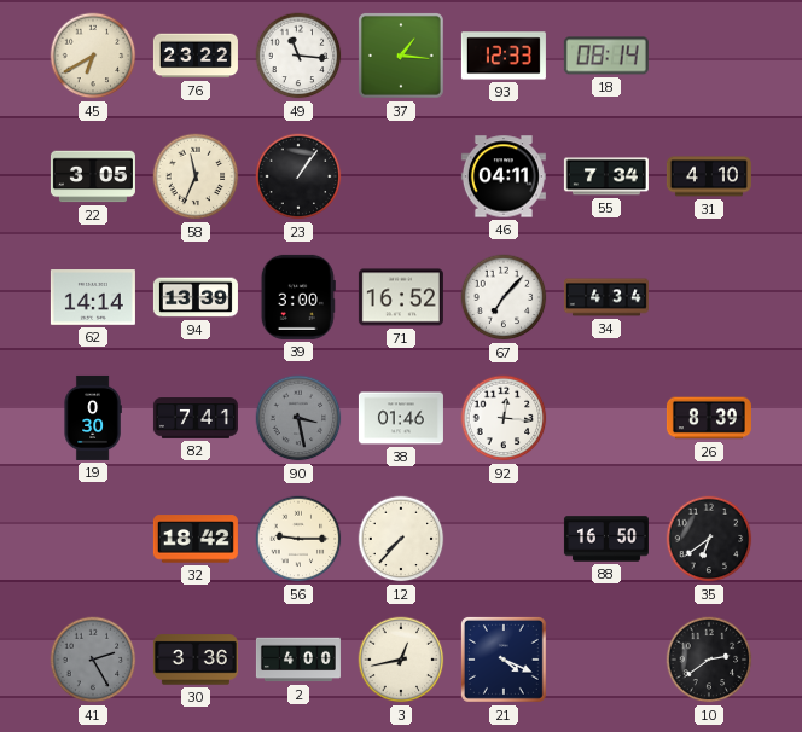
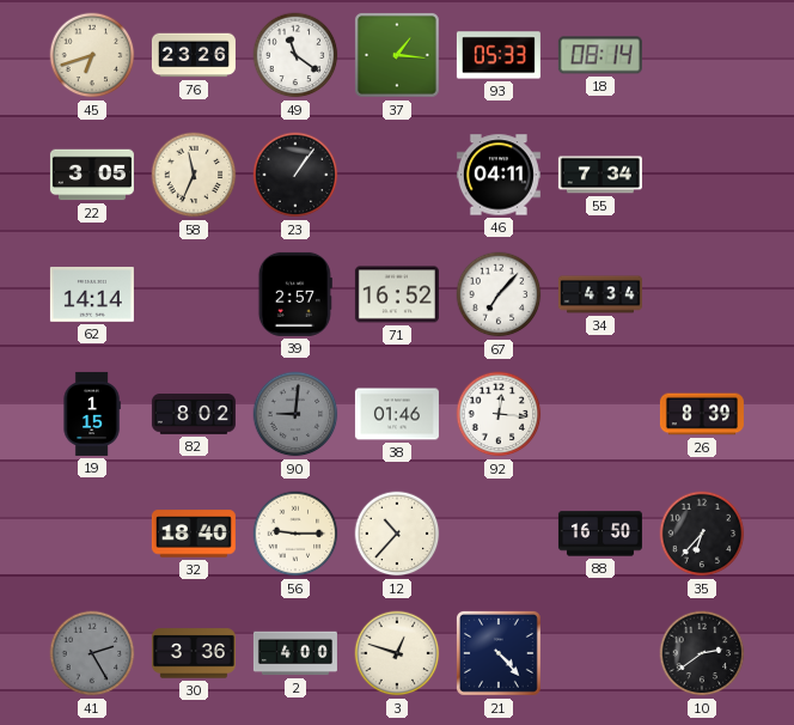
45: 6:40 -> 6:42 (92, 55)
76: 23:22 -> 23:26 (194, 55)
49: 11:16 -> 11:21 (295, 55)
93: 12:33 -> 05:33 (499, 55)
31: 4:10 -> none (709, 176)
94: 13:39 -> none (196, 297)
39: 3:00 -> 2:57 (295, 294)
19: 0:30 -> 1:15 (92, 414)
82: 7:41 -> 8:02 (194, 414)
90: 3:28 -> 9:01 (295, 414)
32: 18:42 -> 18:40 (194, 534)
12: 7:37 -> 10:37 (397, 534)
35: 6:39 -> 6:37 (702, 534)
3: 12:43 -> 12:48 (397, 653)
21: 4:19 -> 4:23 (499, 653)
